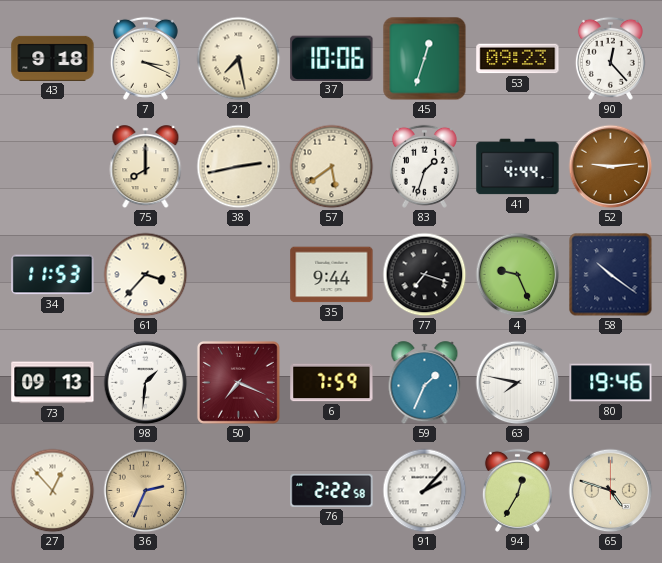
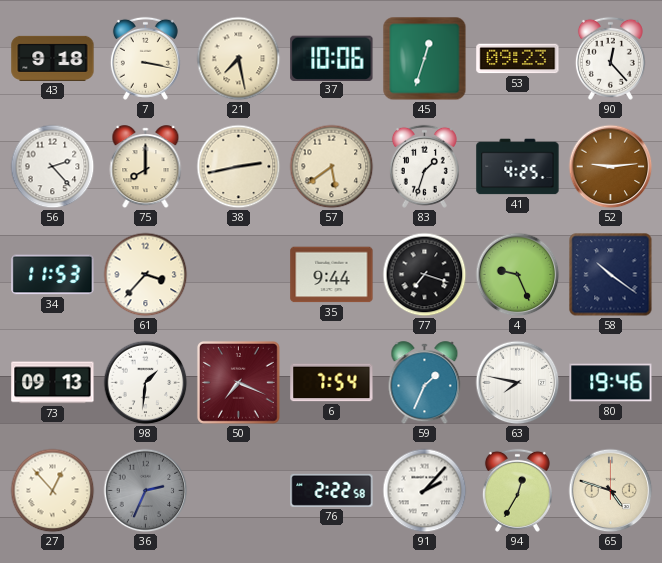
7: 3:19 -> 3:17 (145, 58)
56: none -> 2:23 (53, 167)
41: 4:44 -> 4:25 (518, 167)
6: 7:59 -> 7:54 (332, 383)
36 dial: champagne -> grey (146, 491)
